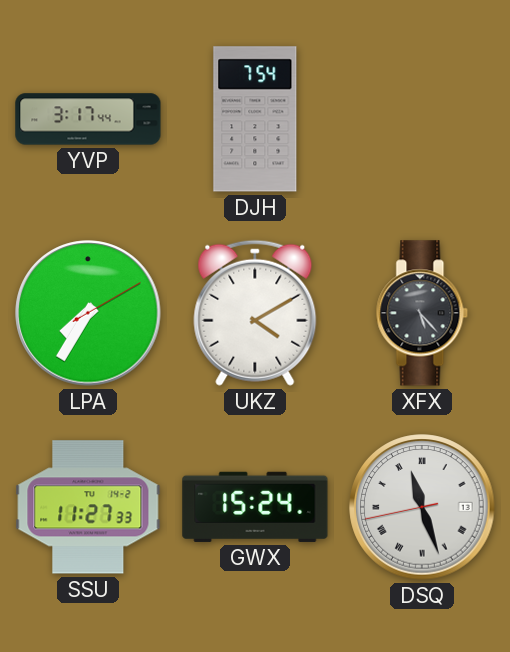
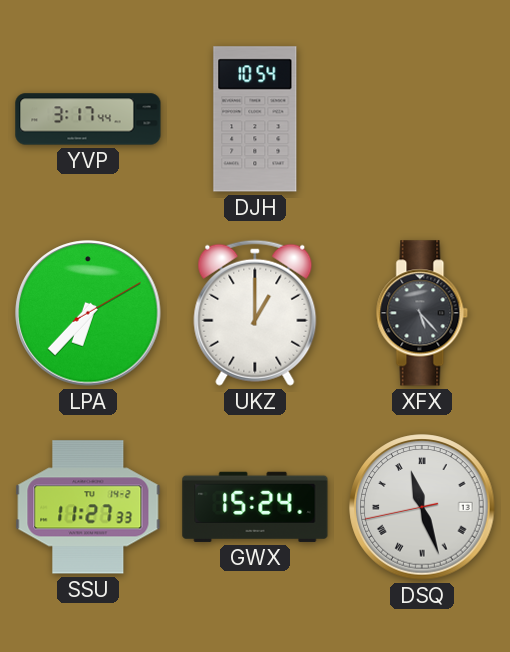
DJH: 7:54 -> 10:54 (255, 119)
LPA: 7:35 -> 6:37 (88, 313)
UKZ: 4:10 -> 1:00 (255, 313)
